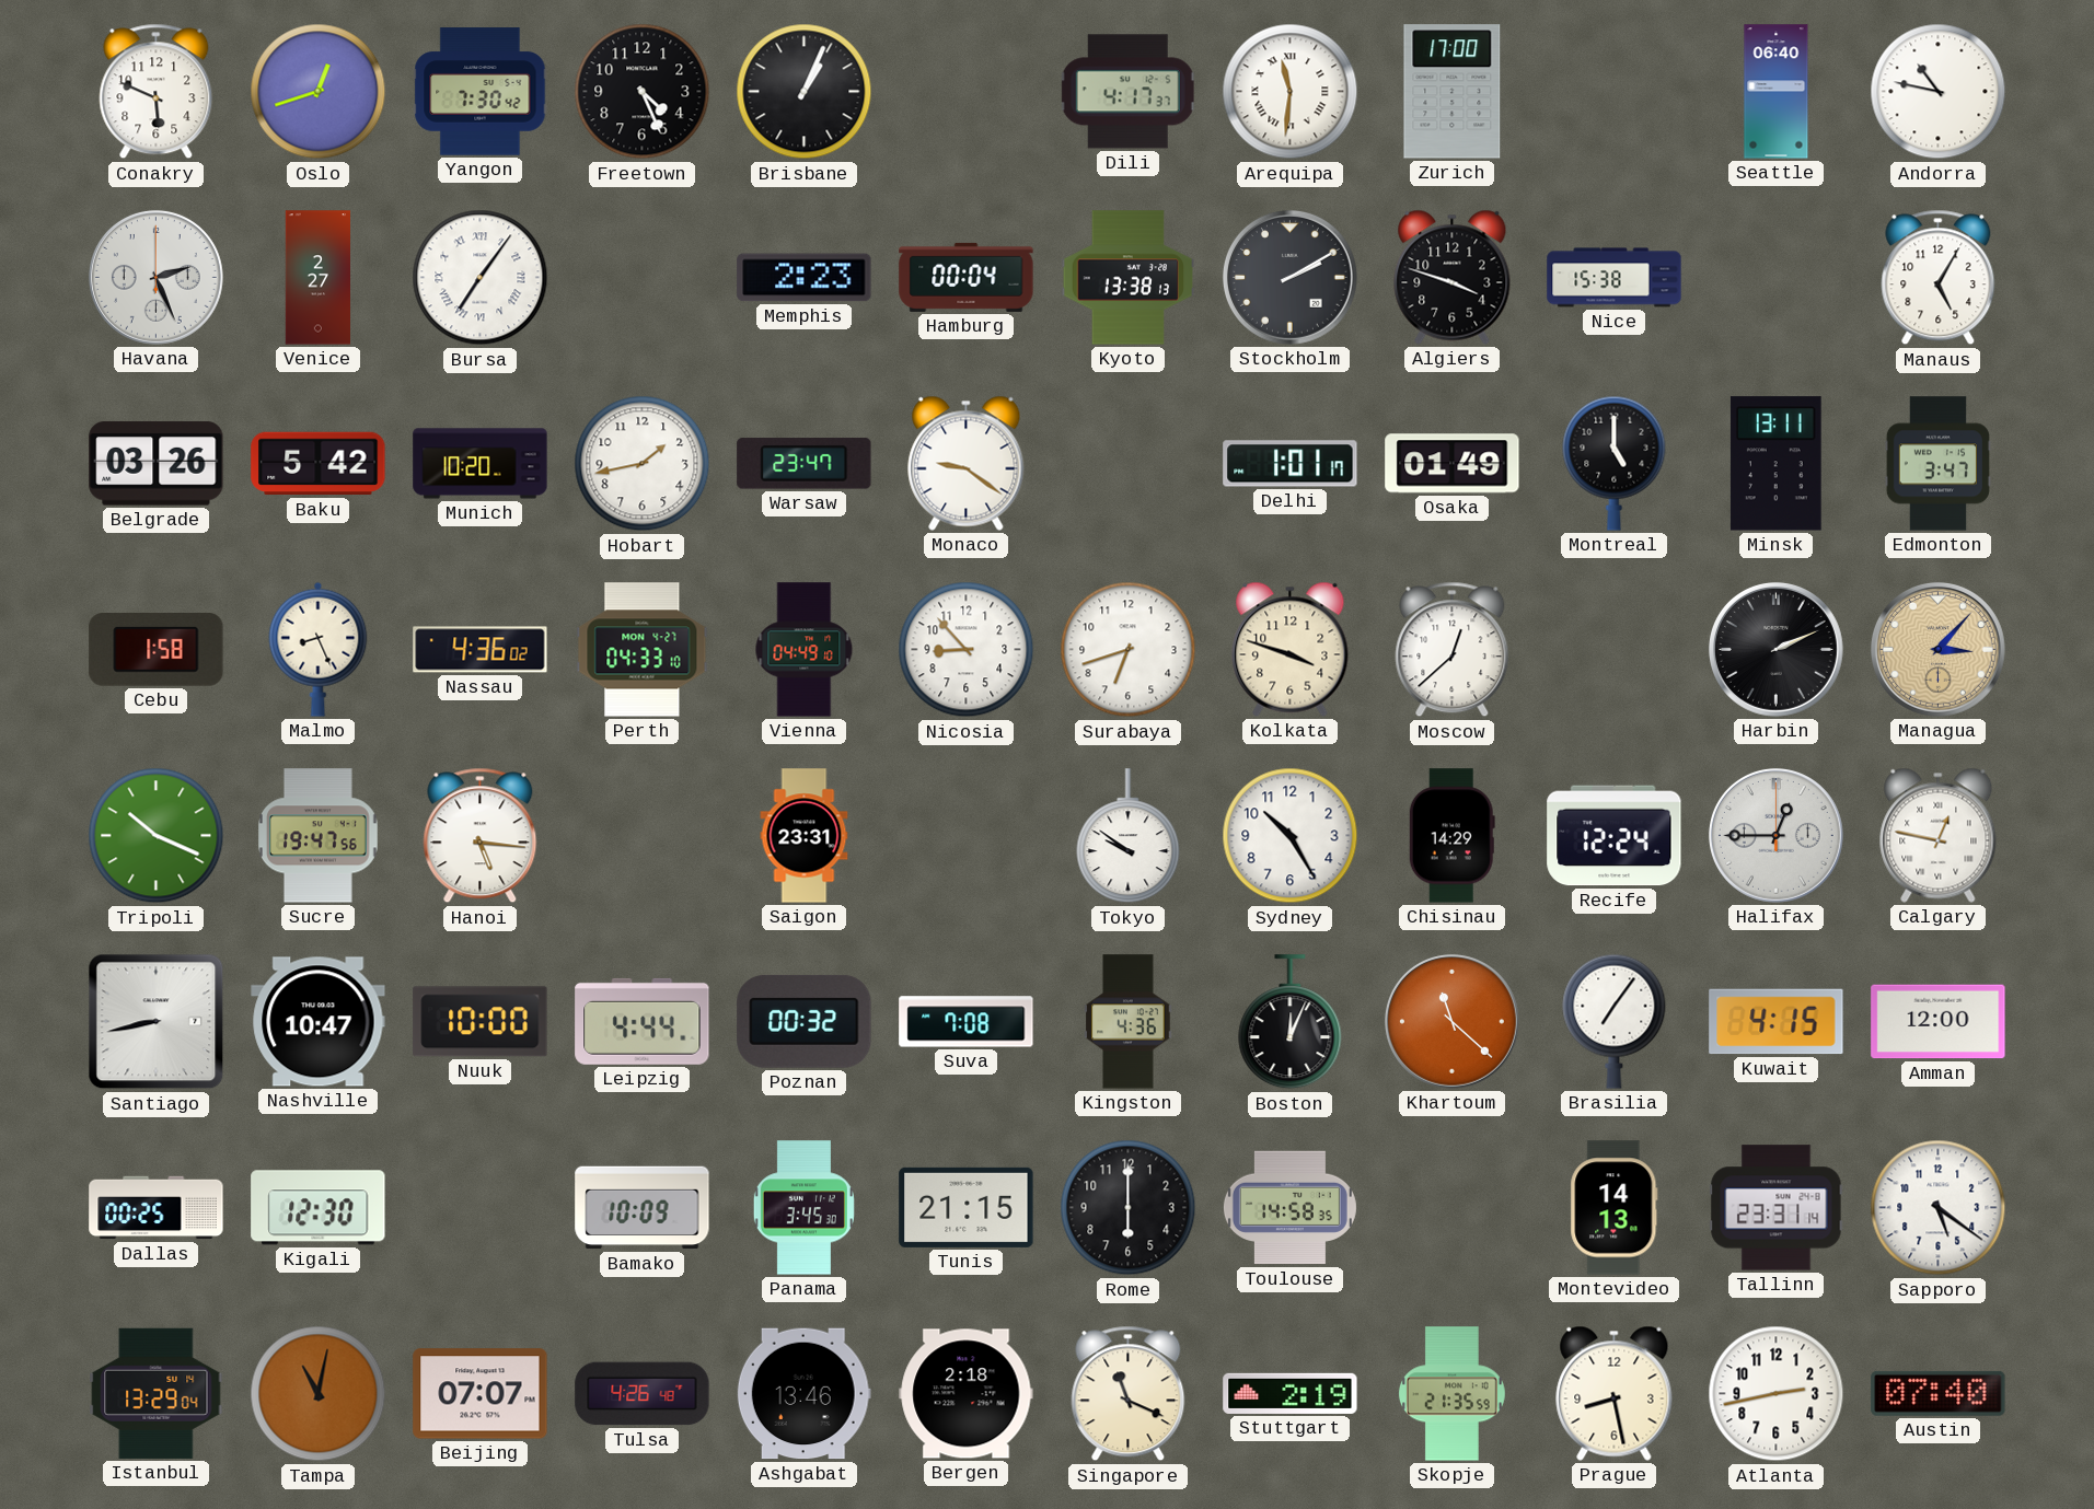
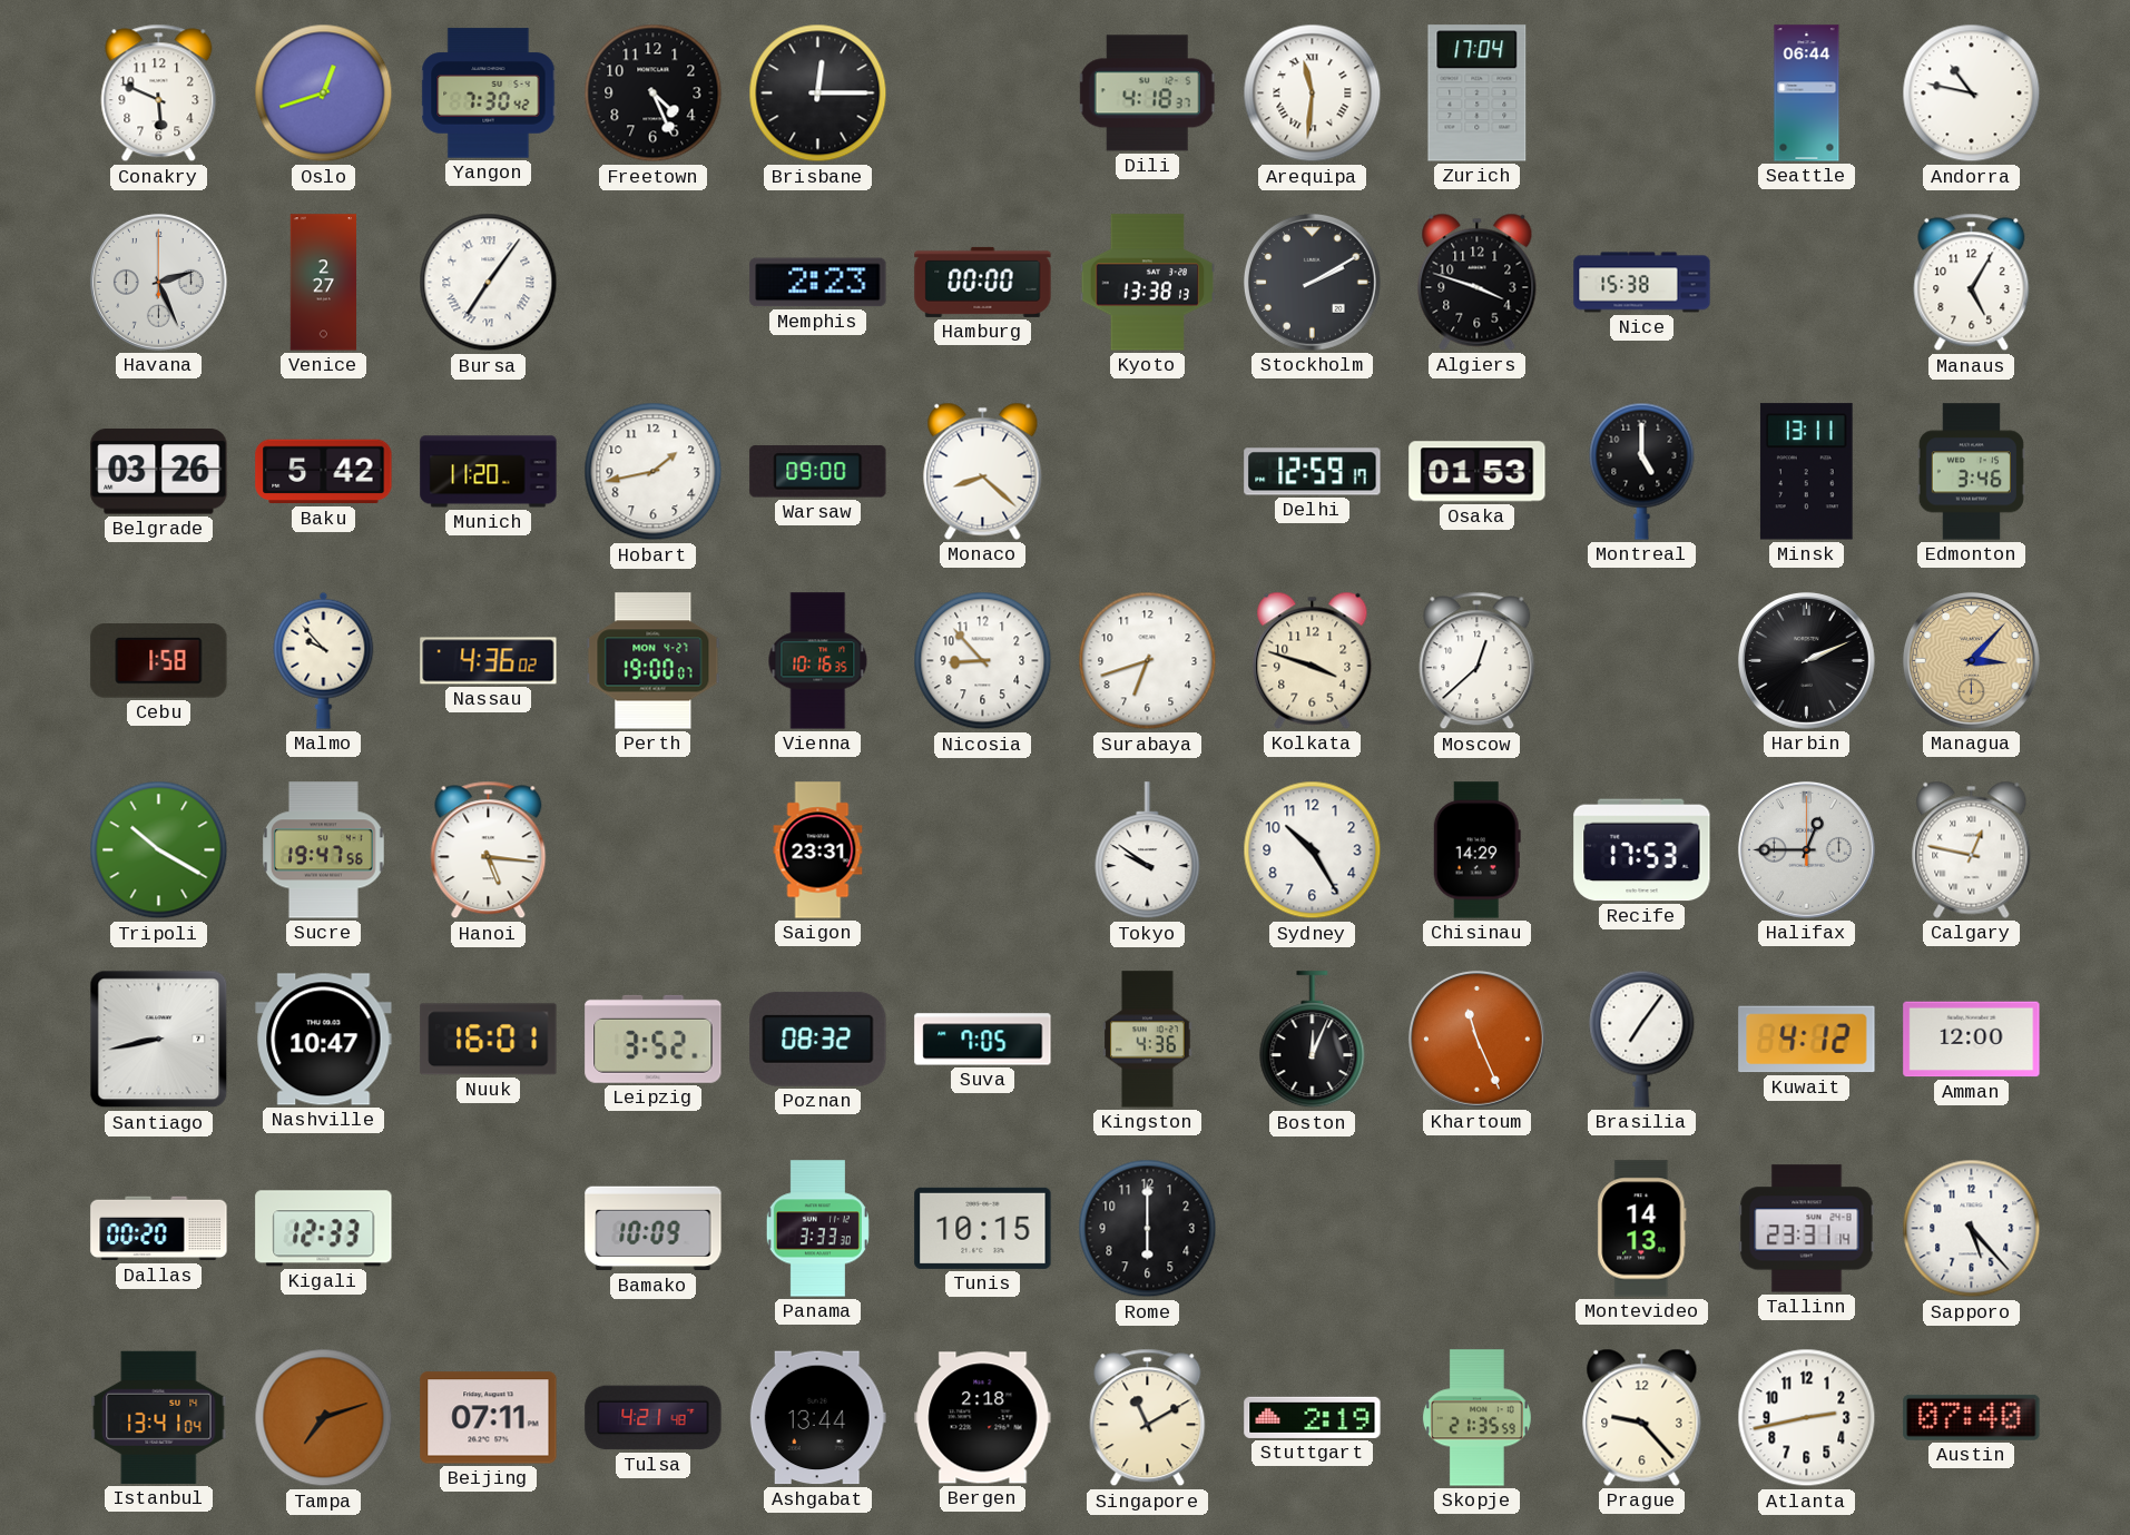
Brisbane: 1:04 -> 12:15 (818, 94)
Dili: 4:17 -> 4:18 (1147, 94)
Zurich: 17:00 -> 17:04 (1478, 94)
Seattle: 06:40 -> 06:44 (1807, 94)
Hamburg: 00:04 -> 00:00 (983, 282)
Munich: 10:20 -> 11:20 (489, 472)
Warsaw: 23:47 -> 09:00 (818, 472)
Monaco: 9:21 -> 8:22 (983, 471)
Delhi: 1:01 -> 12:59 (1313, 472)
Osaka: 01:49 -> 01:53 (1478, 472)
Edmonton: 3:47 -> 3:46 (1971, 472)
Malmo: 8:26 -> 9:53 (324, 660)
Perth: 04:33 -> 19:00 (654, 661)
Vienna: 04:49 -> 10:16 (818, 661)
Tripoli: 10:19 -> 10:20 (159, 850)
Recife: 12:24 -> 17:53 (1642, 850)
Nuuk: 10:00 -> 16:01 (489, 1040)
Leipzig: 4:44 -> 3:52 (654, 1039)
Poznan: 00:32 -> 08:32 (818, 1039)
Suva: 7:08 -> 7:05 (983, 1040)
Khartoum: 11:22 -> 11:26 (1476, 1039)
Kuwait: 4:15 -> 4:12 (1807, 1040)
Dallas: 00:25 -> 00:20 (159, 1229)
Kigali: 12:30 -> 12:33 (324, 1229)
Panama: 3:45 -> 3:33 (817, 1229)
Tunis: 21:15 -> 10:15 (983, 1228)
Toulouse: 14:58 -> none (1289, 1208)
Sapporo: 5:21 -> 5:23 (1972, 1229)
Istanbul: 13:29 -> 13:41 (159, 1417)
Tampa: 11:02 -> 7:12 (324, 1418)
Beijing: 07:07 -> 07:11 (489, 1418)
Tulsa: 4:26 -> 4:21 (654, 1418)
Ashgabat: 13:46 -> 13:44 (817, 1418)
Singapore: 11:19 -> 11:10 (1148, 1418)
Prague: 8:28 -> 9:23 (1642, 1417)
